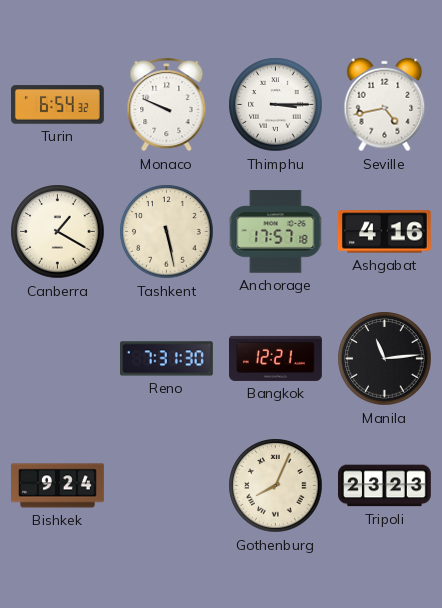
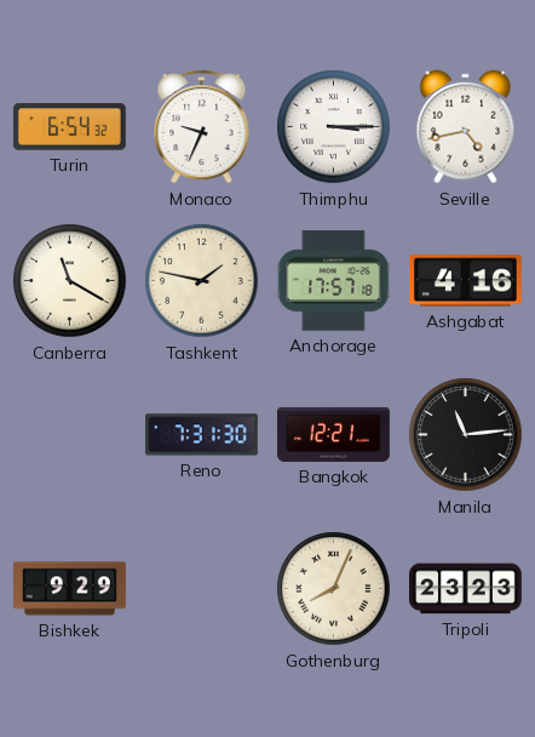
Monaco: 9:49 -> 9:34 (202, 126)
Canberra: 1:20 -> 11:20 (70, 281)
Tashkent: 5:28 -> 1:47 (202, 281)
Bishkek: 9:24 -> 9:29 (70, 589)
